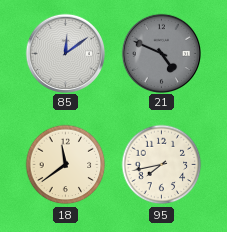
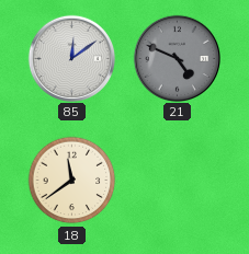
95: 7:43 -> none (162, 165)
